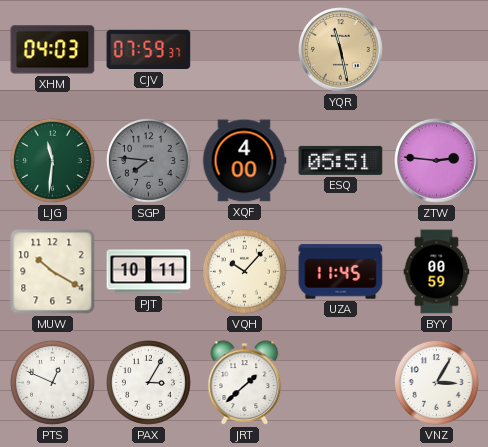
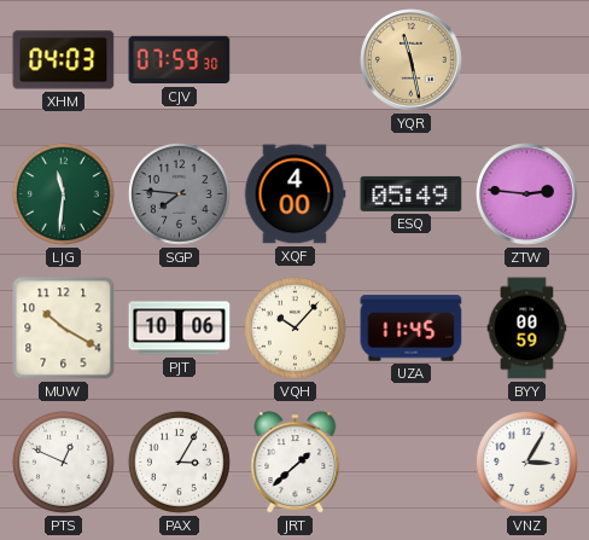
CJV: 07:59:37 -> 07:59:30 (180, 60)
ESQ: 05:51 -> 05:49 (412, 193)
PJT: 10:11 -> 10:06 (180, 329)
